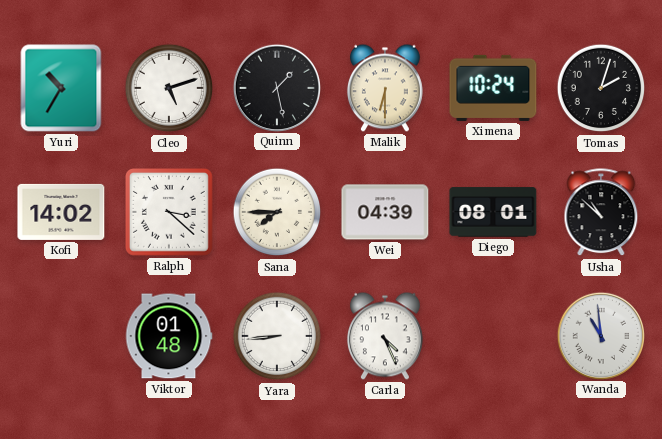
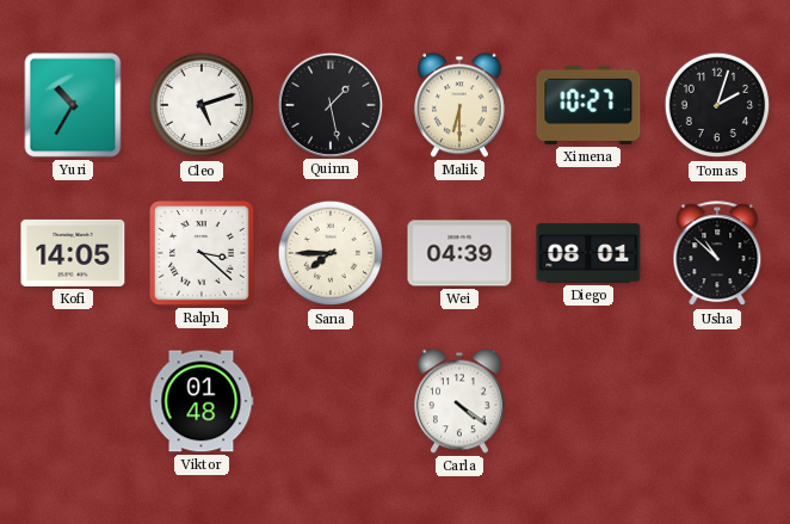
Ximena: 10:24 -> 10:27 (588, 105)
Kofi: 14:02 -> 14:05 (73, 253)
Yara: 8:44 -> none (277, 336)
Carla: 4:26 -> 4:21 (459, 401)
Wanda: 10:59 -> none (600, 335)
